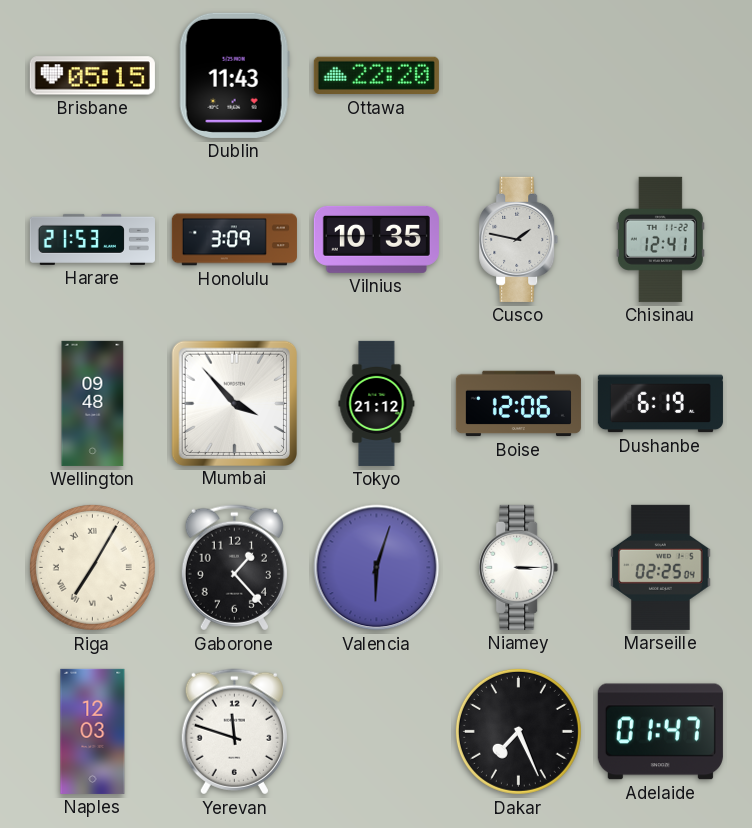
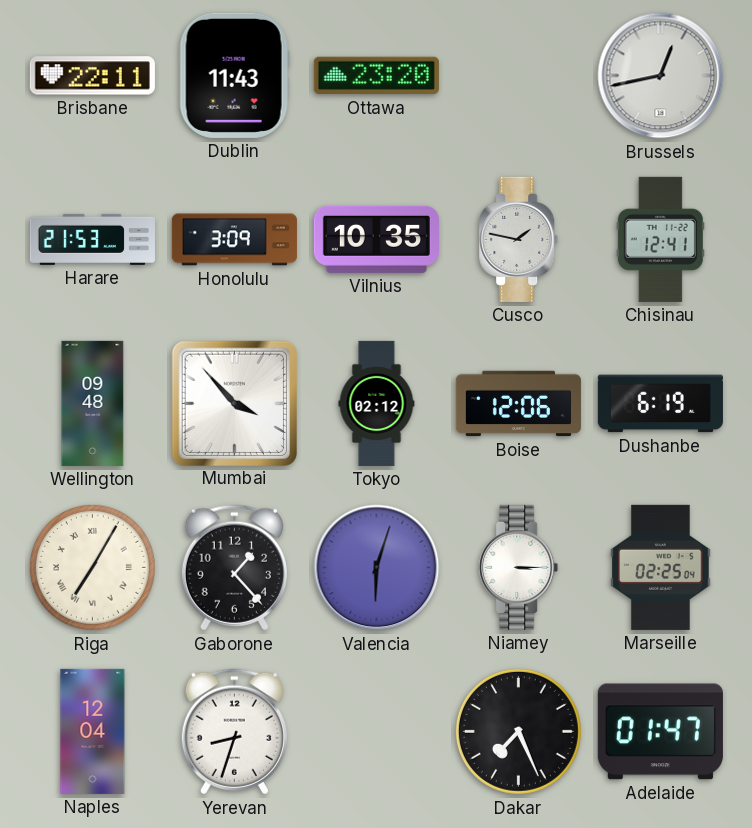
Brisbane: 05:15 -> 22:11 (92, 76)
Ottawa: 22:20 -> 23:20 (376, 76)
Brussels: none -> 12:43 (661, 76)
Tokyo: 21:12 -> 02:12 (377, 403)
Naples: 12:03 -> 12:04 (93, 731)
Yerevan: 11:48 -> 8:33 (234, 732)
